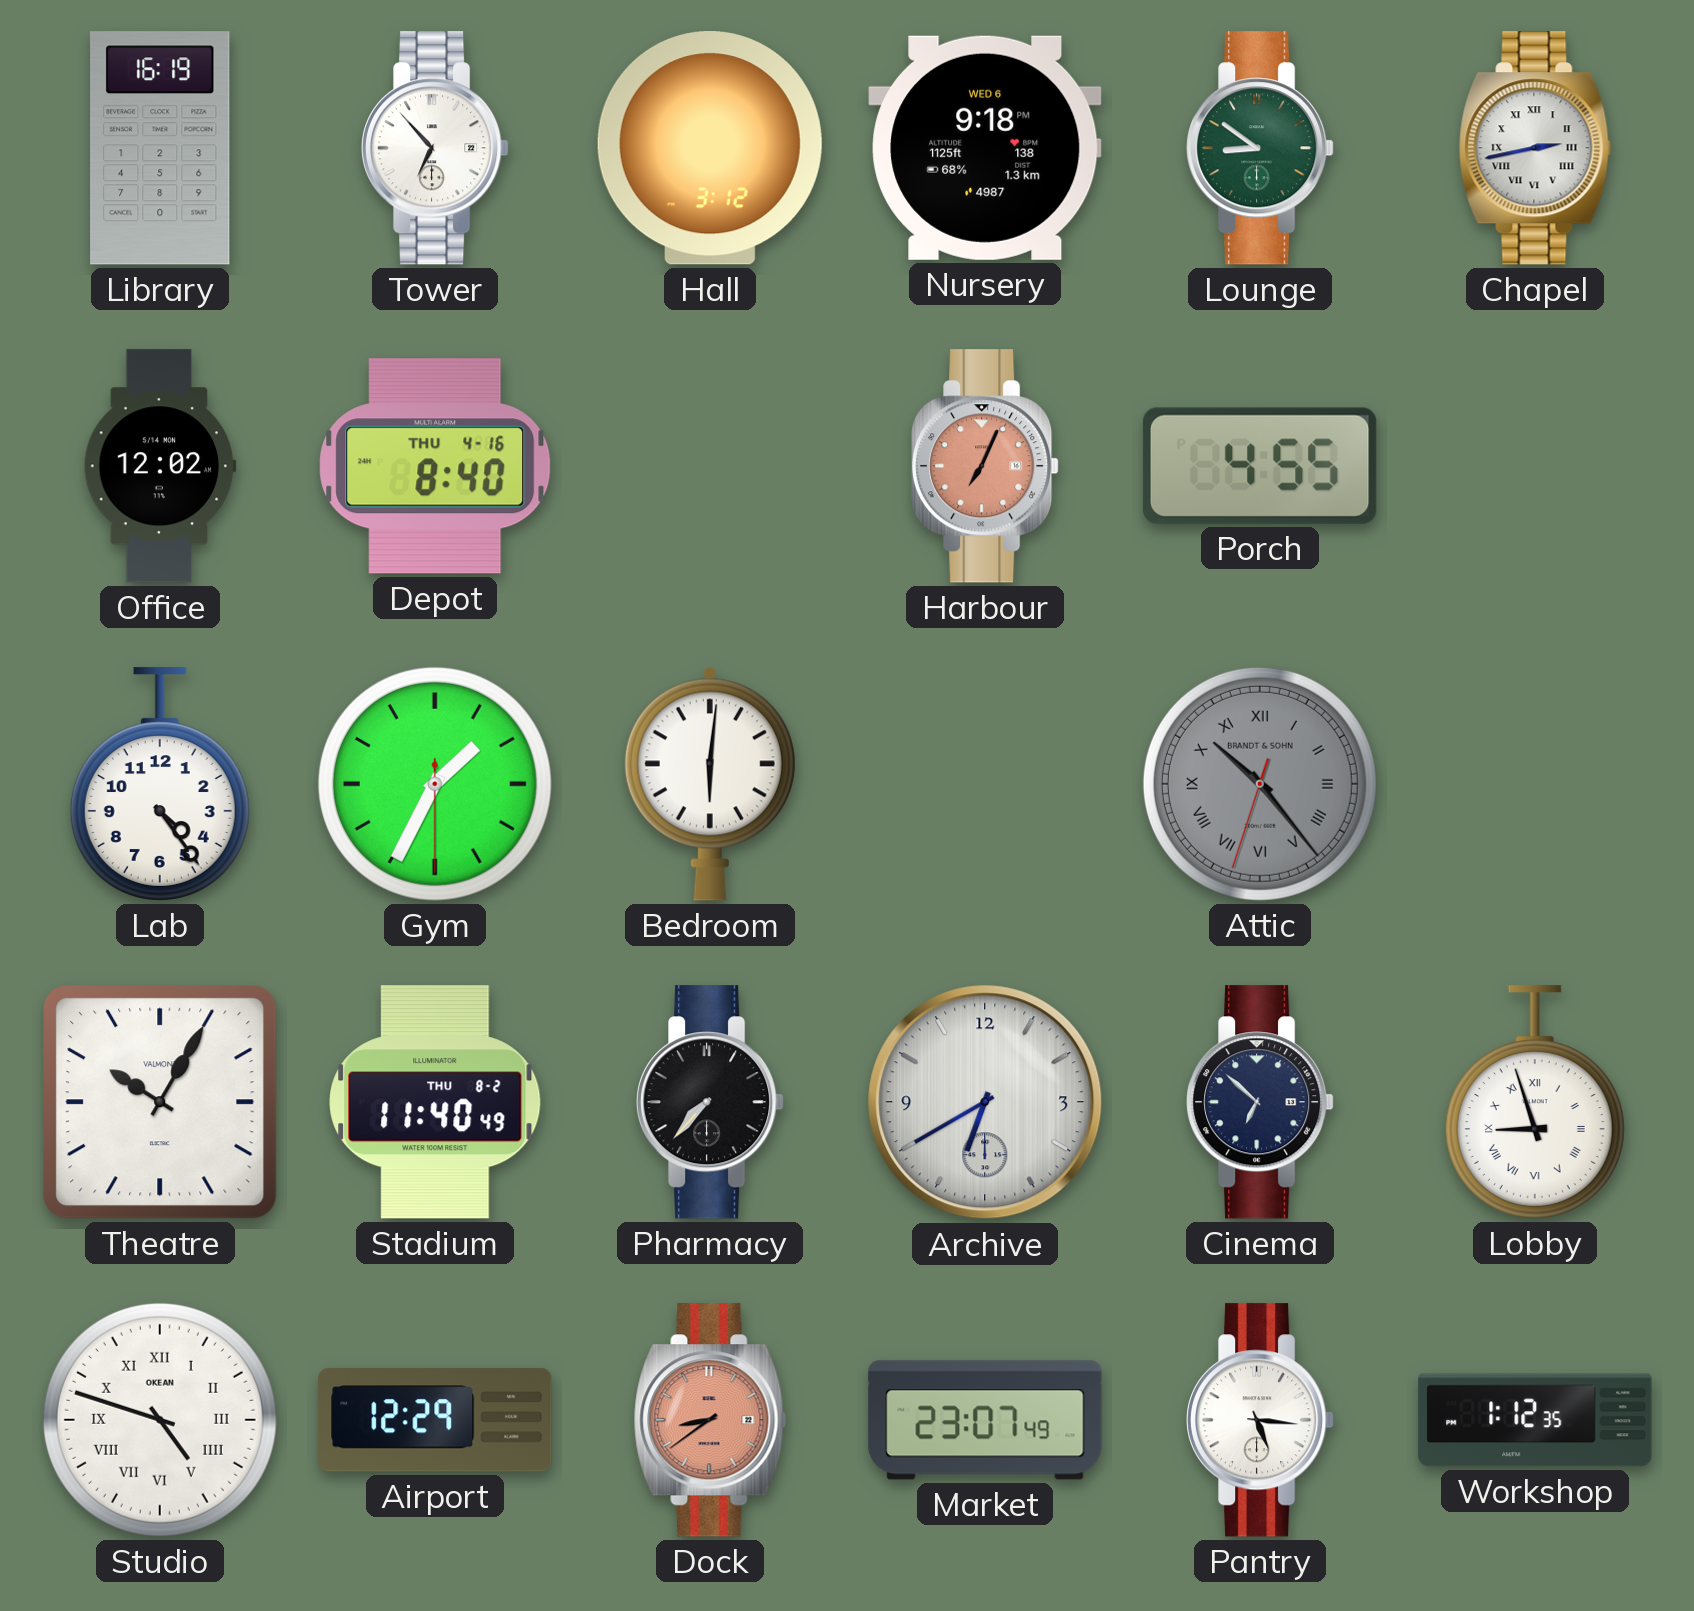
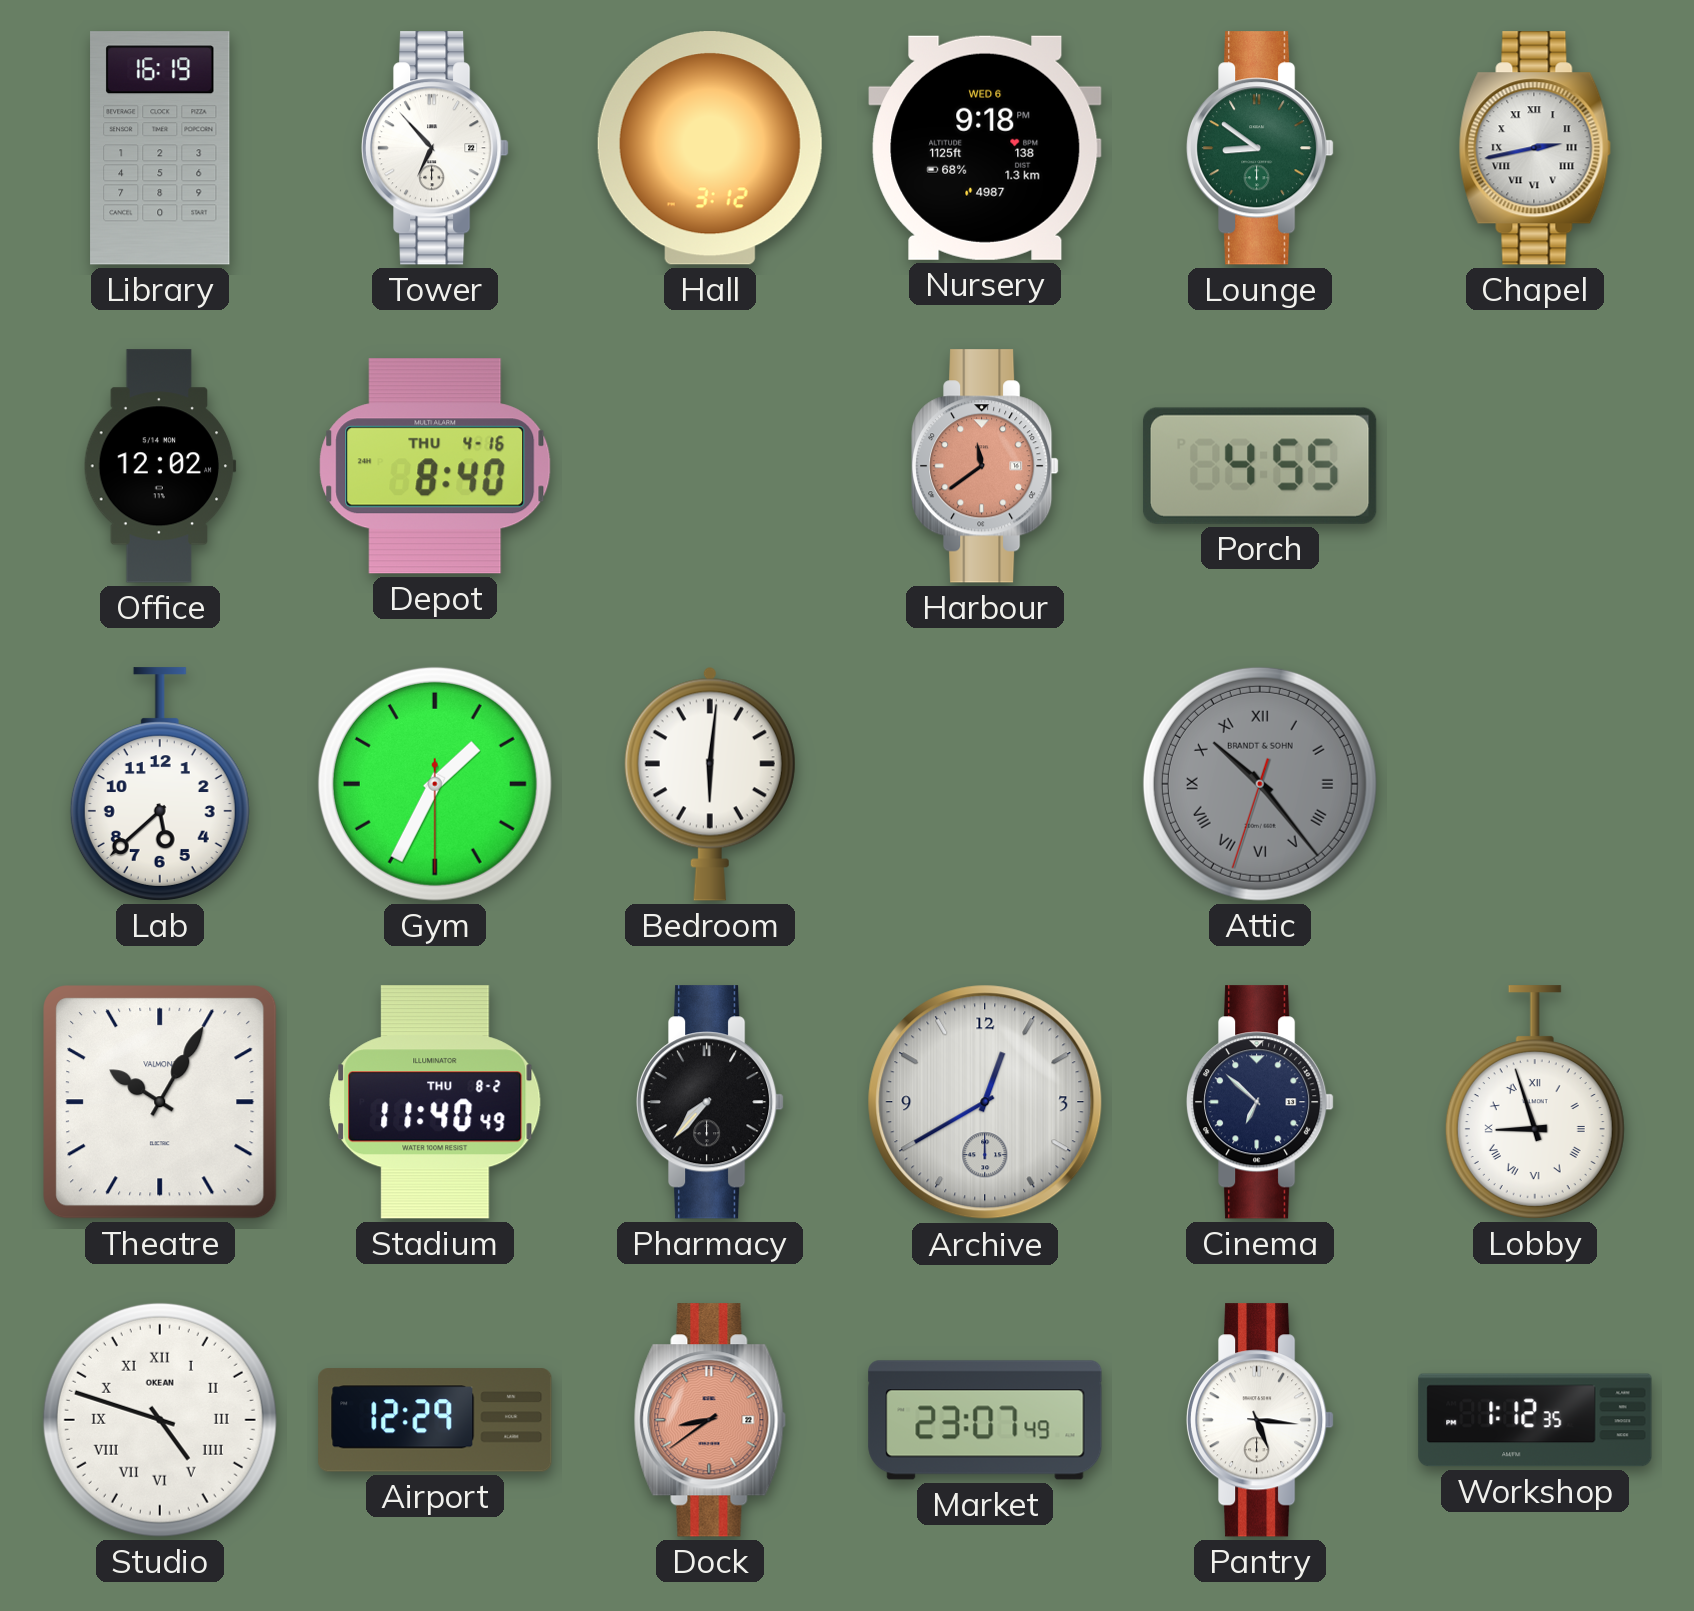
Harbour: 7:04 -> 11:39 (986, 466)
Lab: 4:24 -> 5:38 (160, 784)
Archive: 6:40 -> 12:40 (985, 1102)
